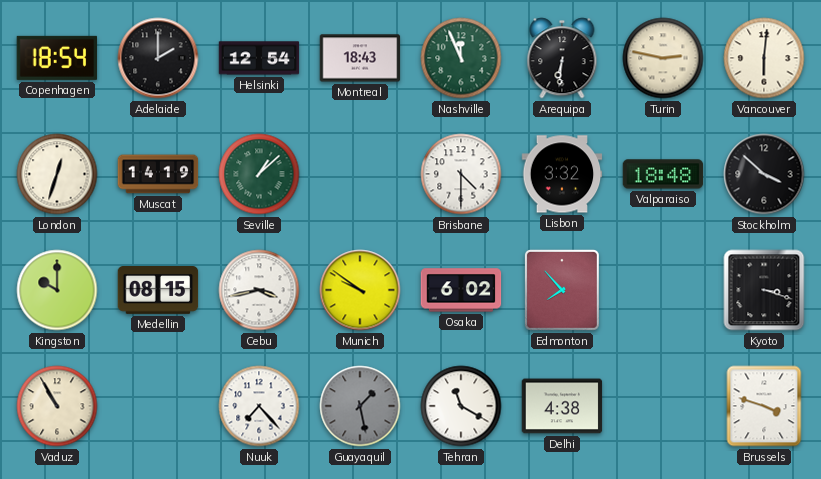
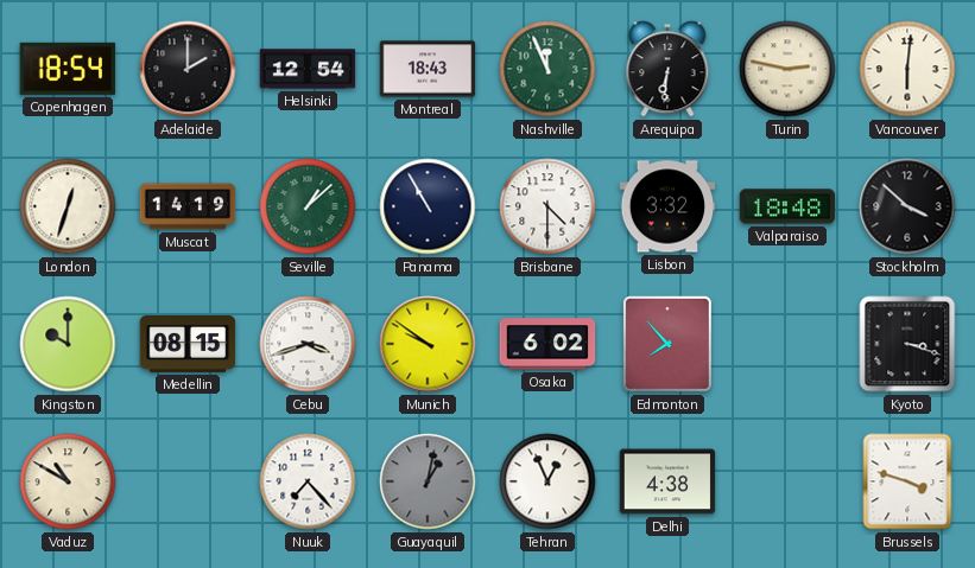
Panama: none -> 10:55 (428, 206)
Cebu: 3:43 -> 3:42 (308, 344)
Vaduz: 10:55 -> 10:50 (68, 481)
Guayaquil: 1:28 -> 1:02 (428, 481)
Tehran: 11:20 -> 12:56 (547, 481)
